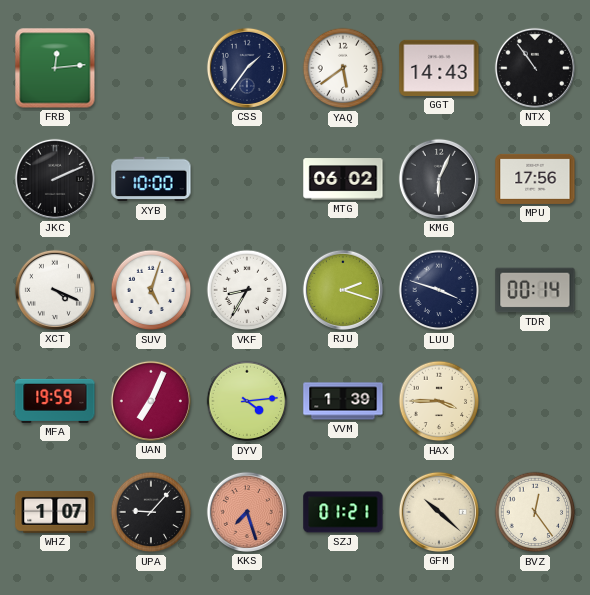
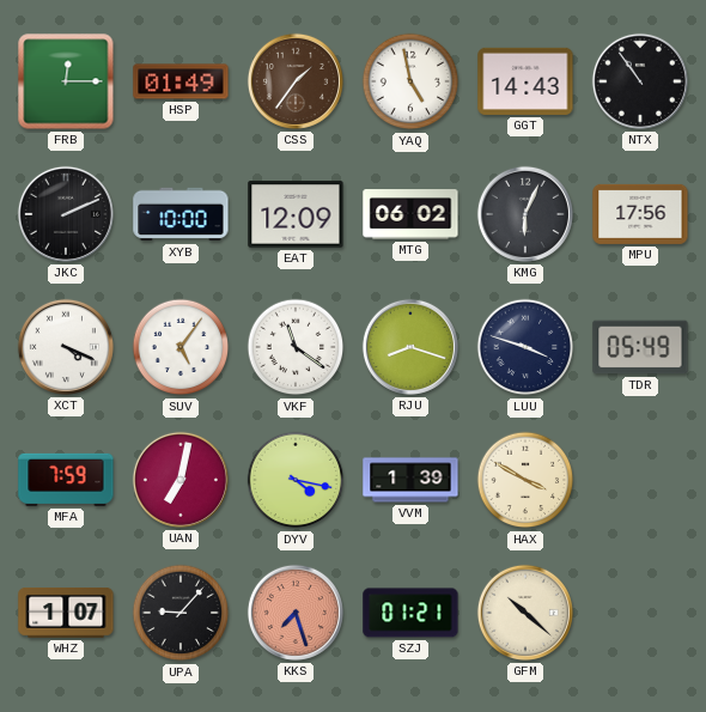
FRB: 12:14 -> 12:15 (66, 81)
HSP: none -> 01:49 (181, 81)
CSS dial: navy -> brown (296, 81)
YAQ: 5:39 -> 4:58 (410, 81)
EAT: none -> 12:09 (296, 214)
SUV: 5:03 -> 5:06 (181, 347)
VKF: 8:35 -> 11:21 (296, 347)
RJU: 2:18 -> 8:18 (410, 347)
TDR: 00:14 -> 05:49 (640, 347)
MFA: 19:59 -> 7:59 (66, 480)
UAN: 7:04 -> 7:02 (181, 480)
DYV: 4:14 -> 4:17 (296, 480)
HAX: 3:45 -> 3:50 (525, 480)
BVZ: 12:24 -> none (535, 512)
